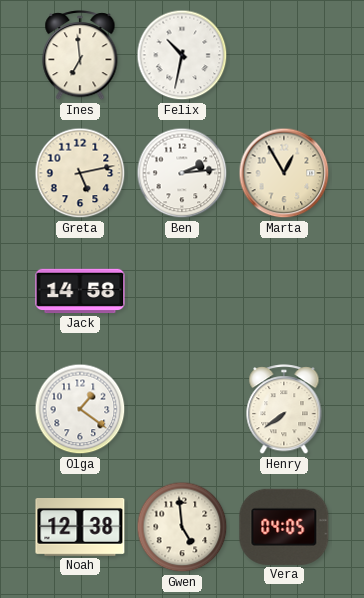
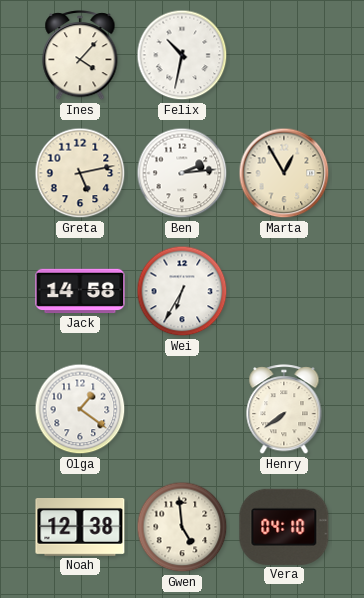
Ines: 6:59 -> 4:07 (80, 56)
Wei: none -> 6:35 (182, 291)
Vera: 04:05 -> 04:10 (284, 527)
